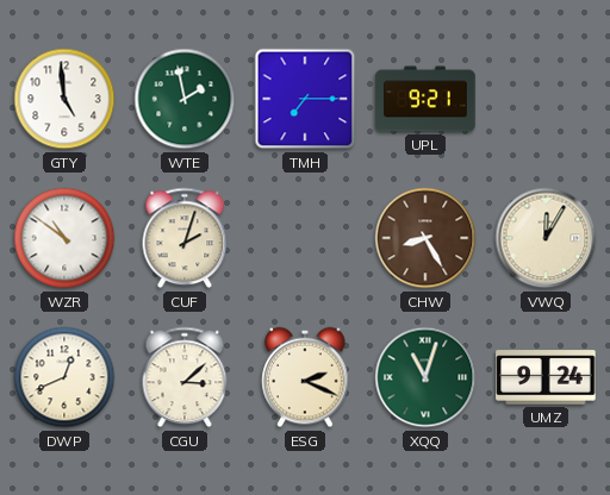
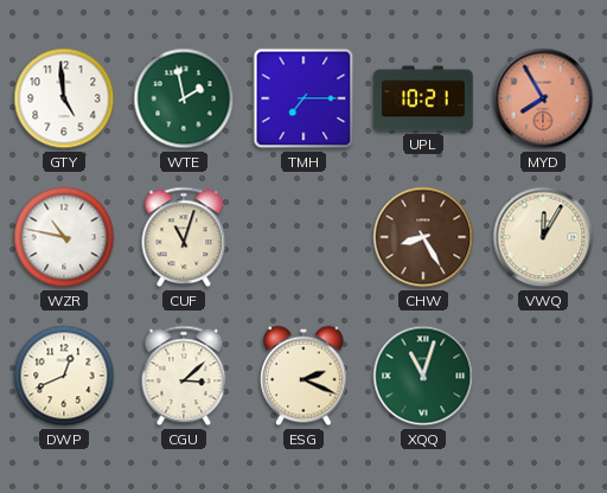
UPL: 9:21 -> 10:21 (423, 98)
MYD: none -> 7:55 (543, 98)
WZR: 10:51 -> 10:47 (64, 237)
CUF: 2:03 -> 11:03 (184, 237)
UMZ: 9:24 -> none (546, 377)
